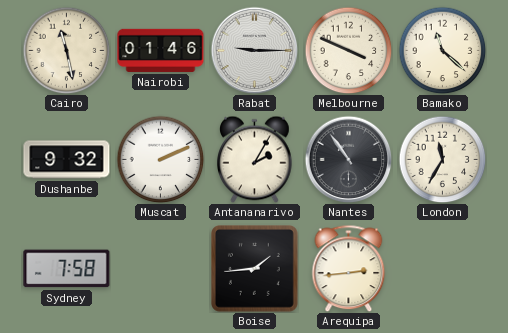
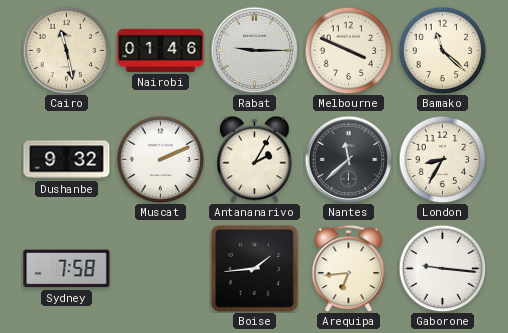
Nantes: 10:54 -> 11:38 (348, 159)
London: 11:35 -> 8:35 (442, 159)
Arequipa: 2:44 -> 6:44 (349, 268)
Gaborone: none -> 9:16 (442, 268)
